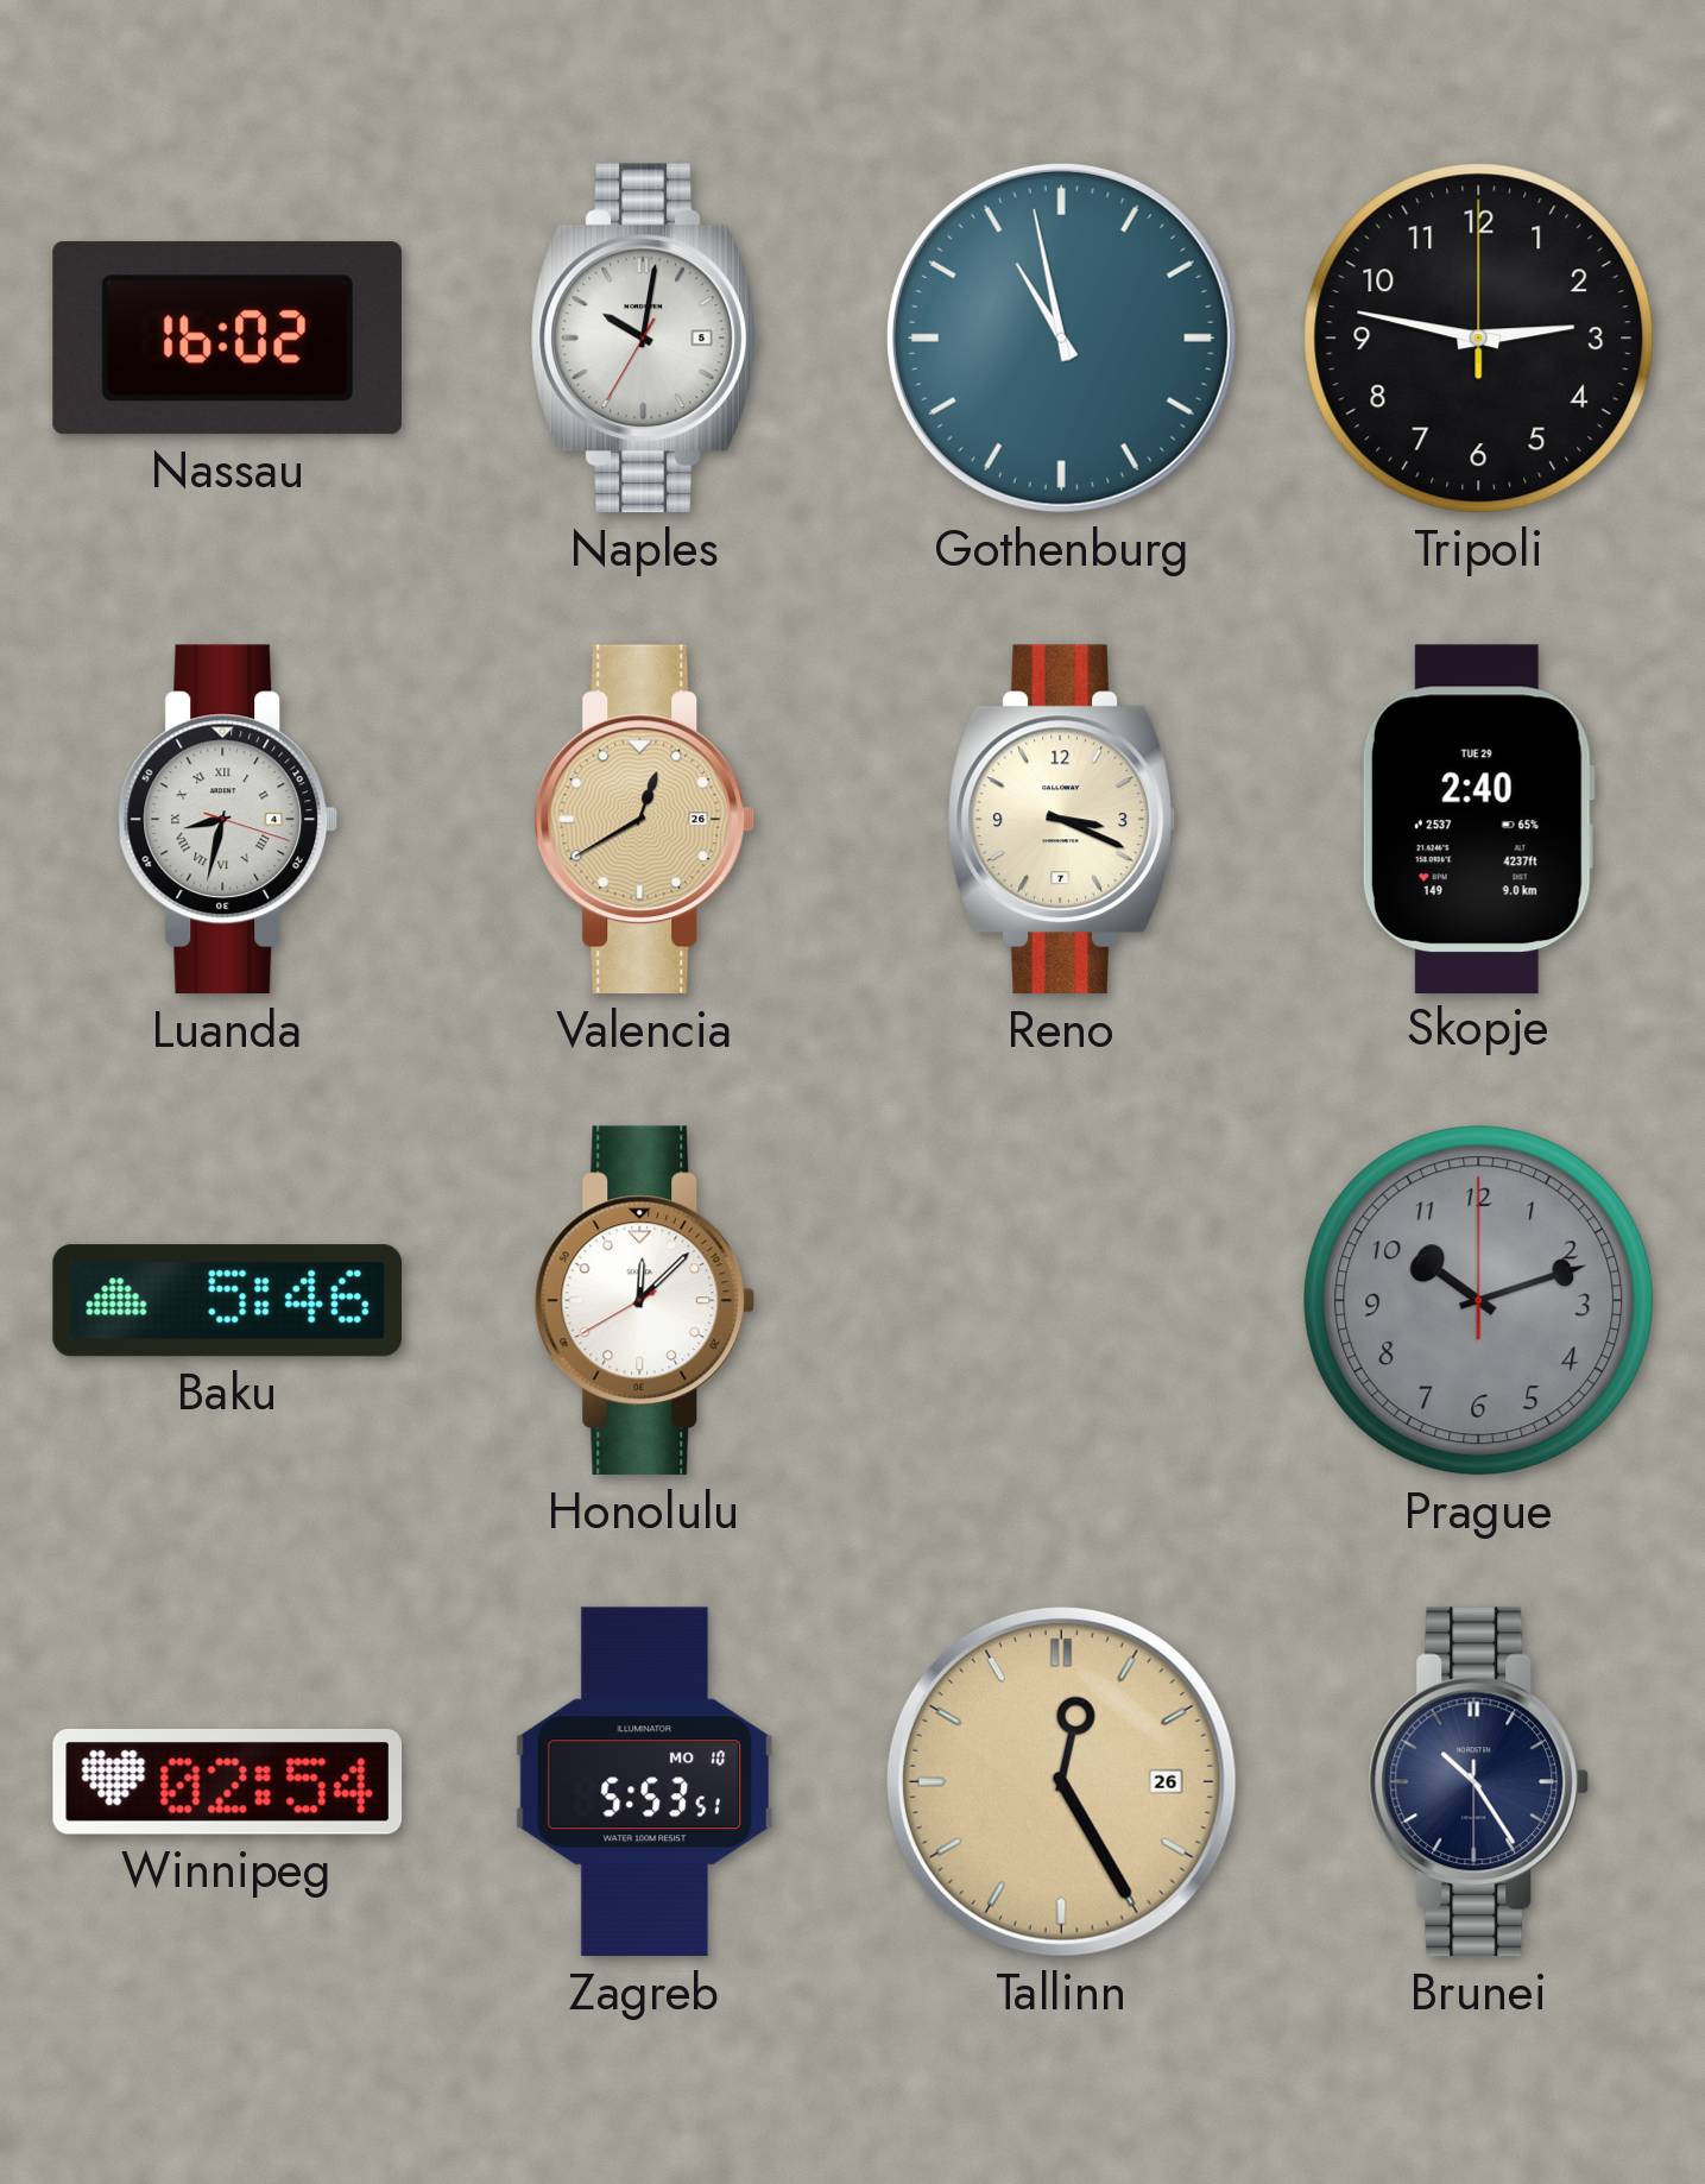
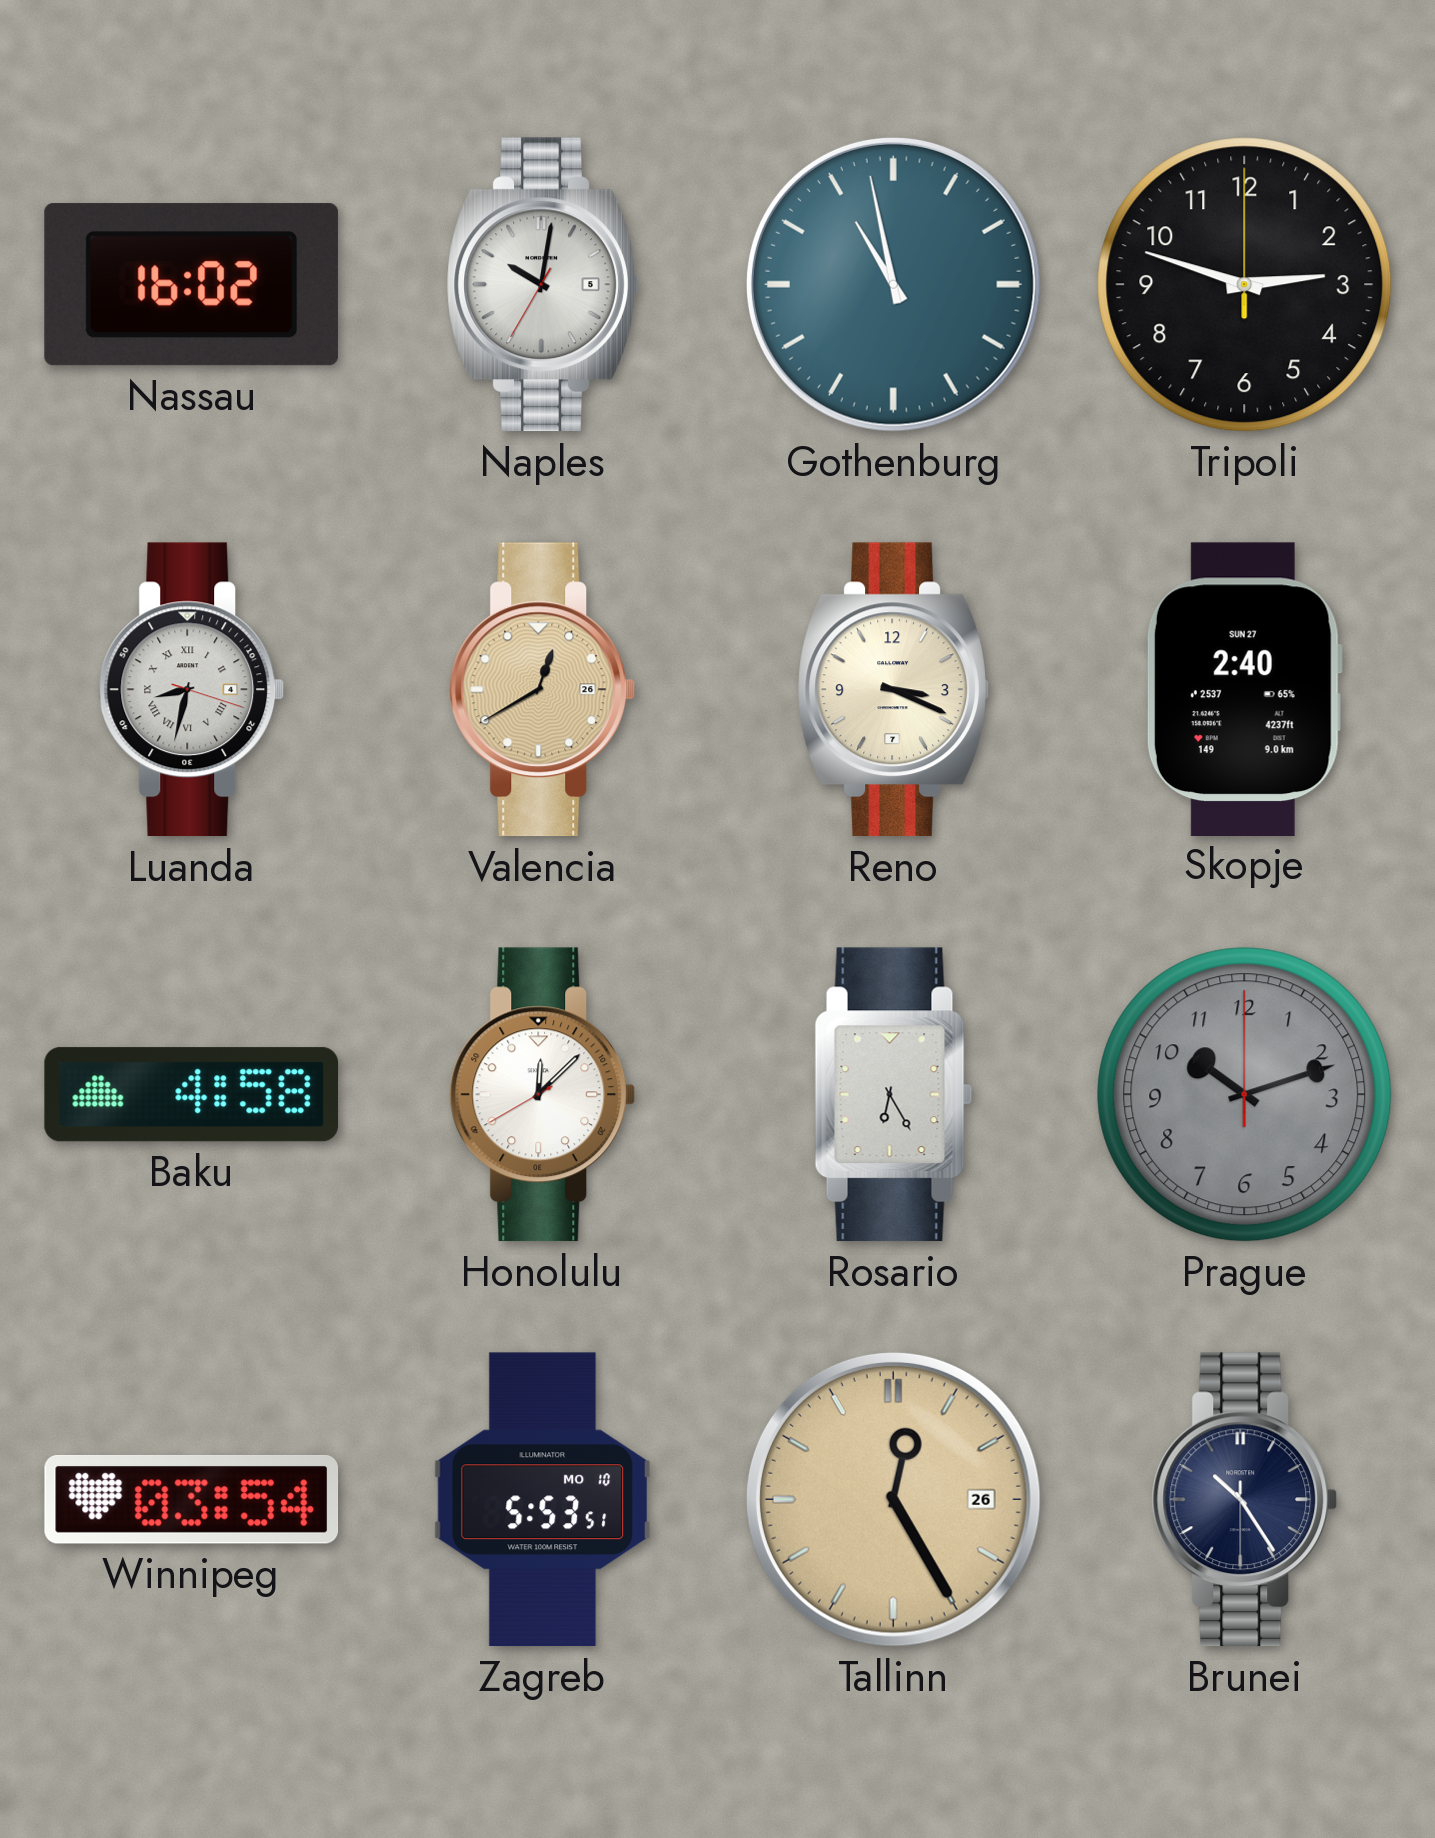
Tripoli: 2:47 -> 2:48 (1245, 285)
Skopje date: TUE 29 -> SUN 27 (1244, 689)
Baku: 5:46 -> 4:58 (192, 1095)
Rosario: none -> 6:25 (894, 1095)
Winnipeg: 02:54 -> 03:54 (192, 1499)
